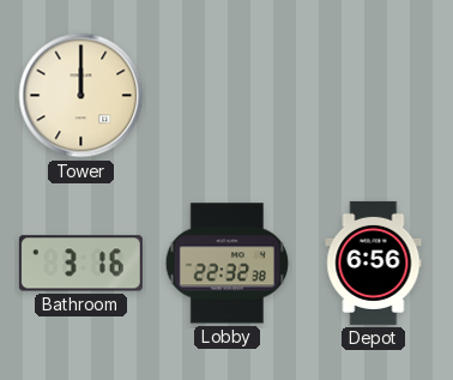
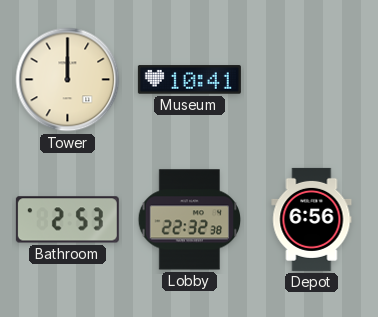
Museum: none -> 10:41 (189, 80)
Bathroom: 3:16 -> 2:53 (67, 220)
